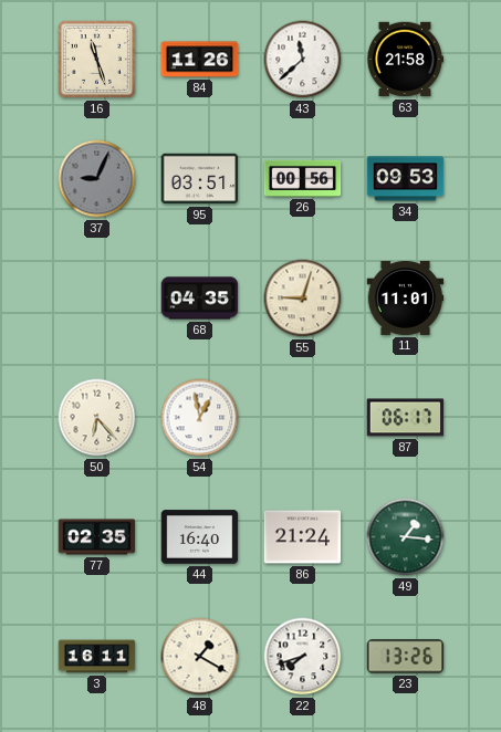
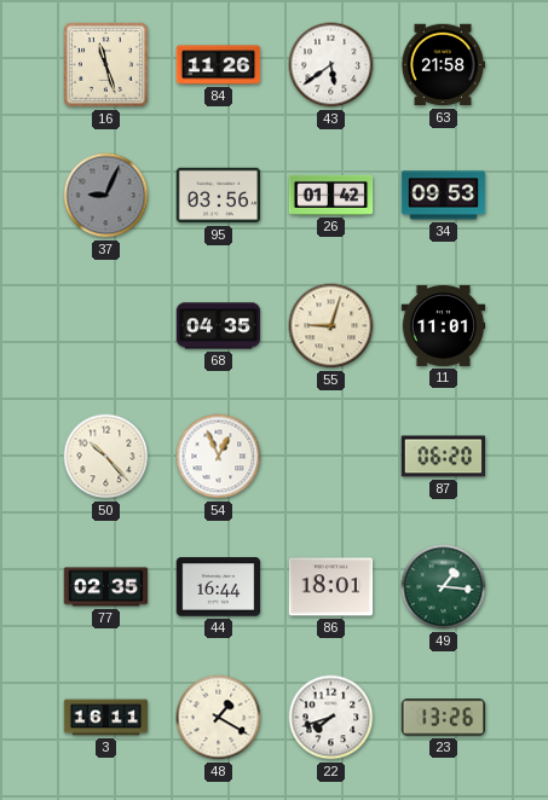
43: 11:38 -> 5:39 (331, 65)
95: 03:51 -> 03:56 (219, 196)
26: 00:56 -> 01:42 (331, 195)
50: 6:23 -> 10:23 (106, 457)
54: 12:58 -> 12:56 (219, 457)
87: 06:17 -> 06:20 (444, 457)
44: 16:40 -> 16:44 (219, 587)
86: 21:24 -> 18:01 (331, 587)
